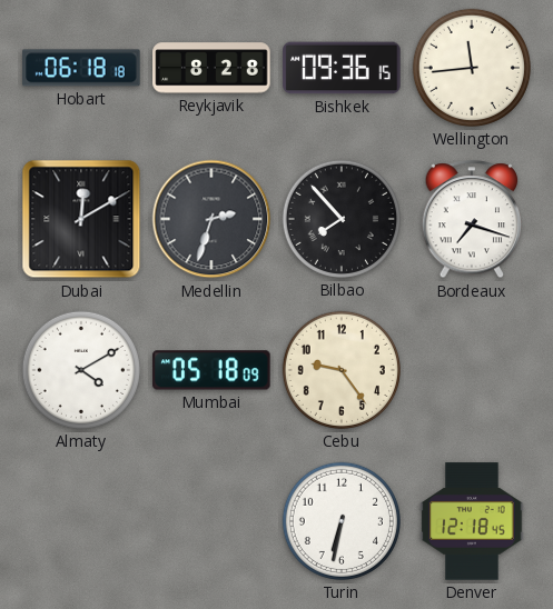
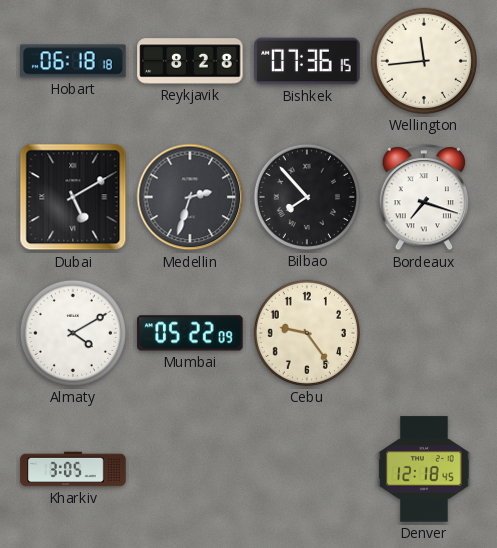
Bishkek: 09:36 -> 07:36 (307, 61)
Dubai: 12:10 -> 5:10 (73, 197)
Mumbai: 05:18 -> 05:22 (190, 333)
Kharkiv: none -> 3:05 (73, 469)
Turin: 6:32 -> none (342, 521)
